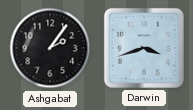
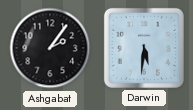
Darwin: 3:42 -> 5:31 (144, 48)
